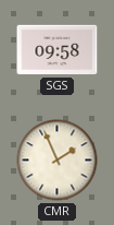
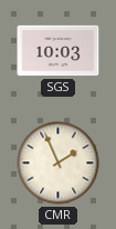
SGS: 09:58 -> 10:03 (59, 51)
